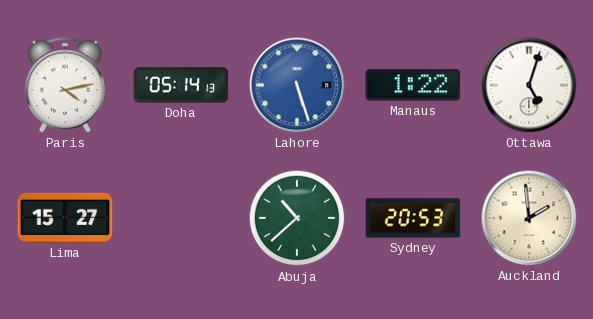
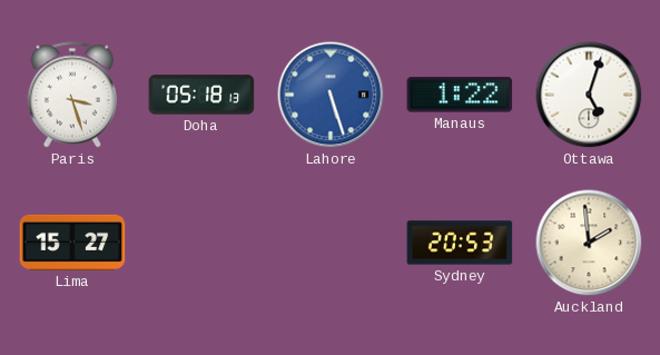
Paris: 4:13 -> 3:27 (71, 95)
Doha: 05:14 -> 05:18 (201, 95)
Abuja: 10:38 -> none (297, 218)
